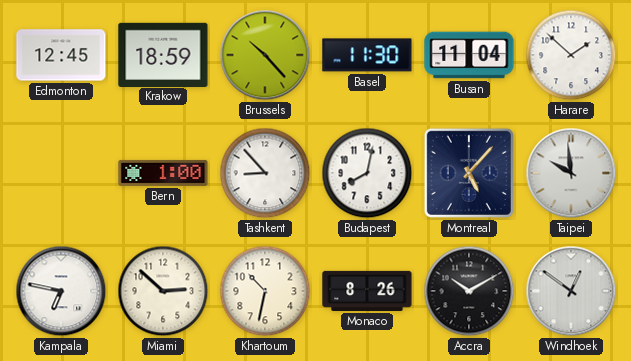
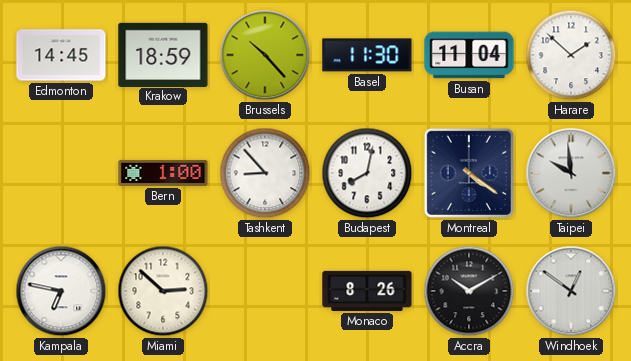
Edmonton: 12:45 -> 14:45 (61, 55)
Montreal: 5:07 -> 4:21 (469, 173)
Khartoum: 10:32 -> none (265, 291)
